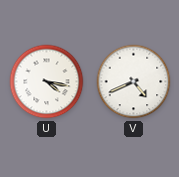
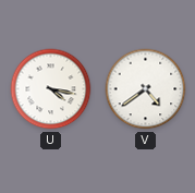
V: 4:41 -> 4:39 (146, 89)
